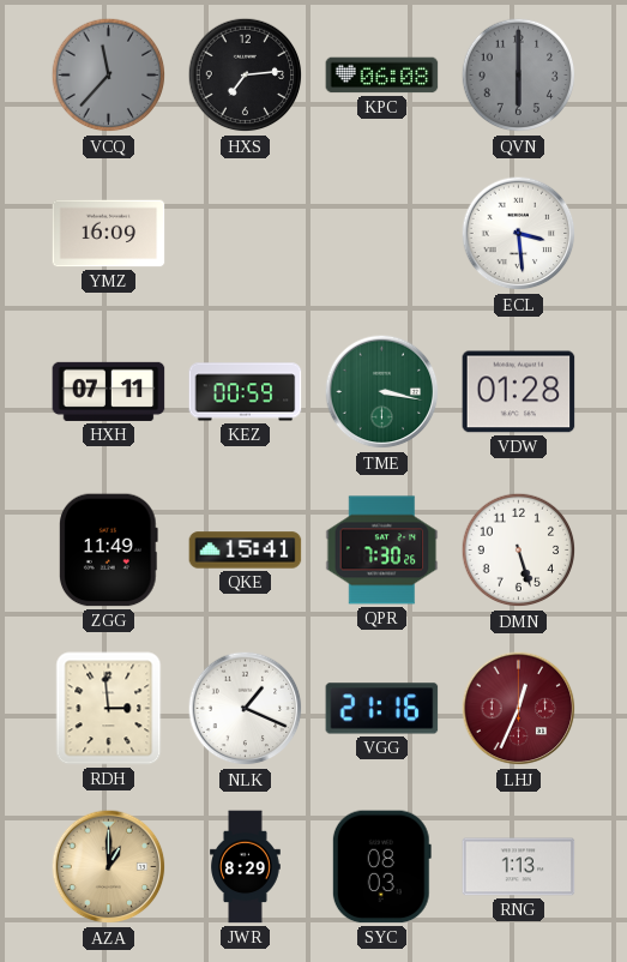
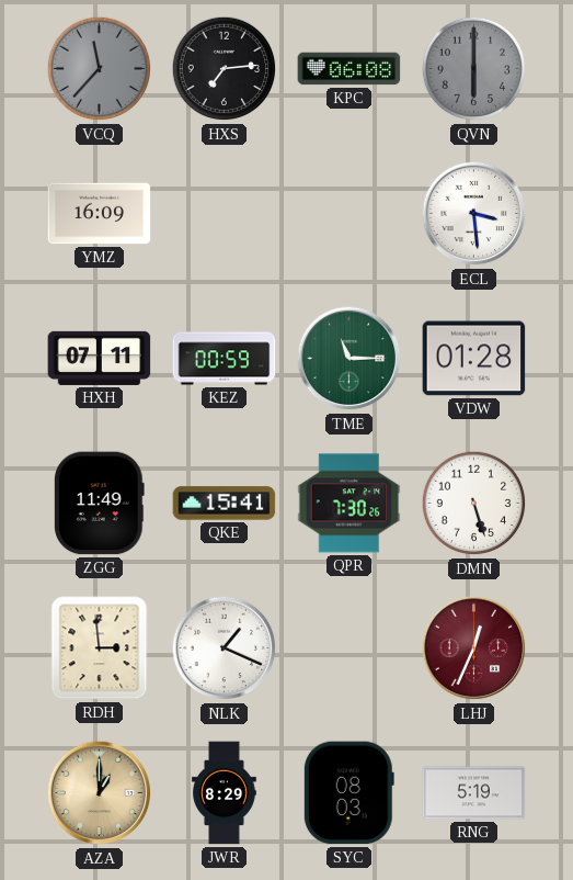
TME: 3:17 -> 11:15 (349, 359)
VGG: 21:16 -> none (382, 709)
RNG: 1:13 -> 5:19 (474, 793)
